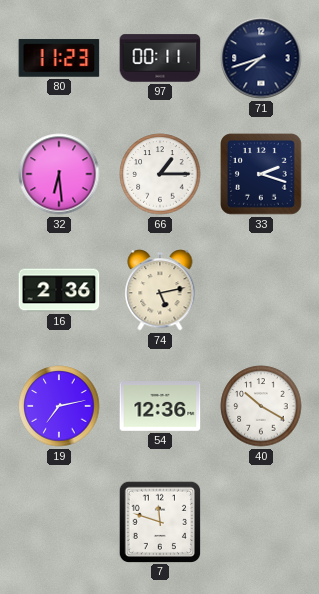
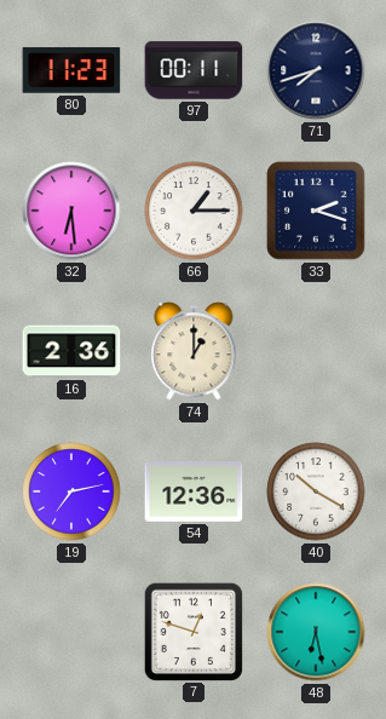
74: 5:13 -> 1:00 (194, 351)
7: 11:48 -> 12:48 (192, 631)
48: none -> 6:28 (316, 632)
